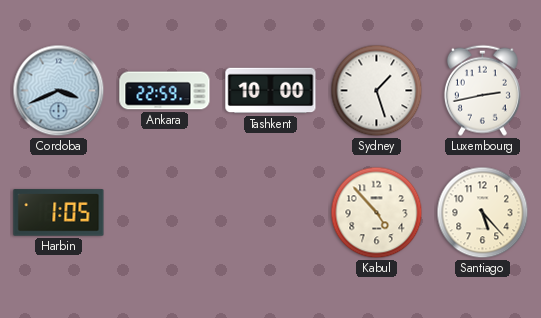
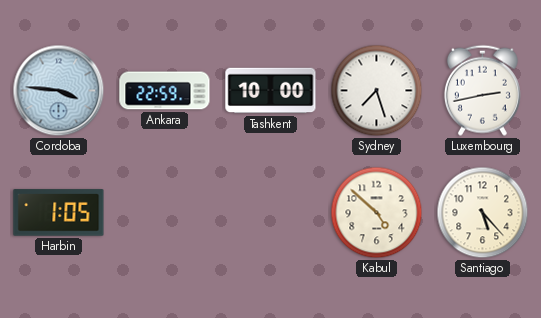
Cordoba: 3:41 -> 3:46 (59, 91)
Sydney: 1:27 -> 7:27 (377, 91)
Kabul: 4:53 -> 4:52 (377, 213)
